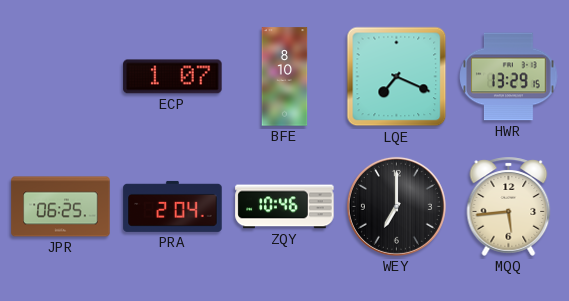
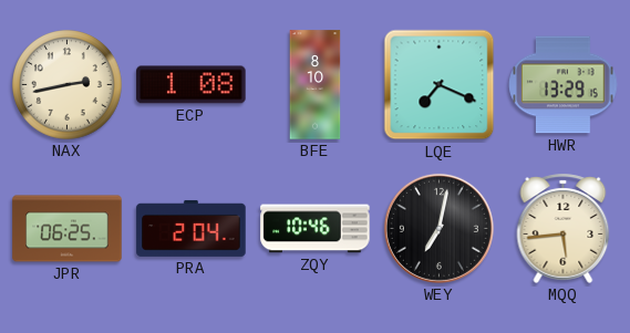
NAX: none -> 2:43 (68, 85)
ECP: 1:07 -> 1:08 (192, 85)
WEY: 7:00 -> 7:02 (438, 228)
